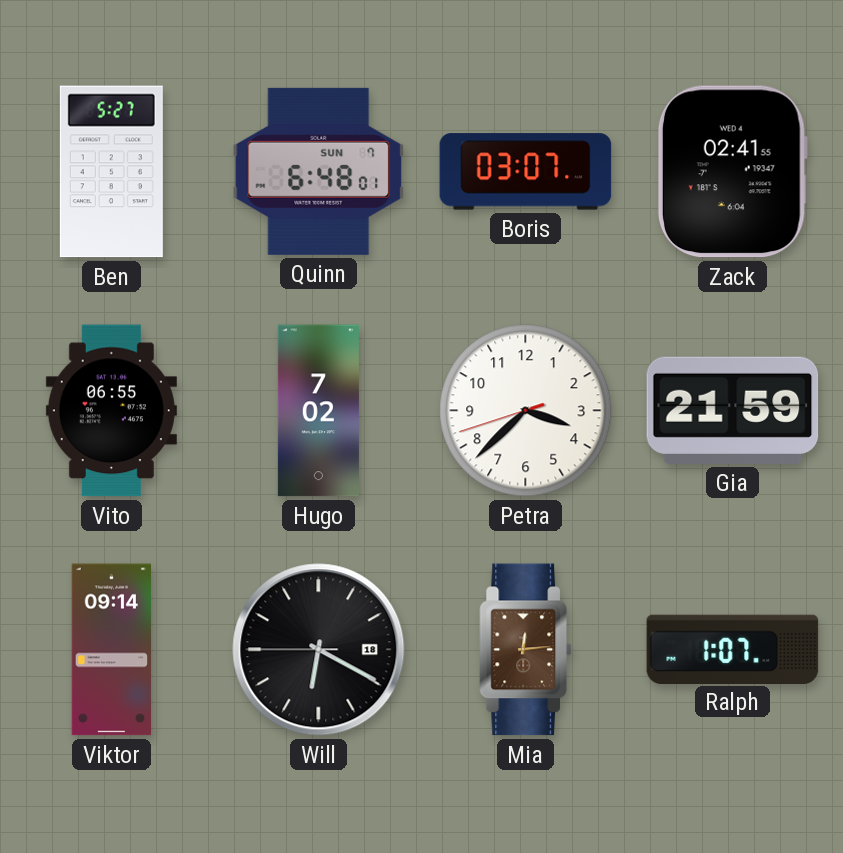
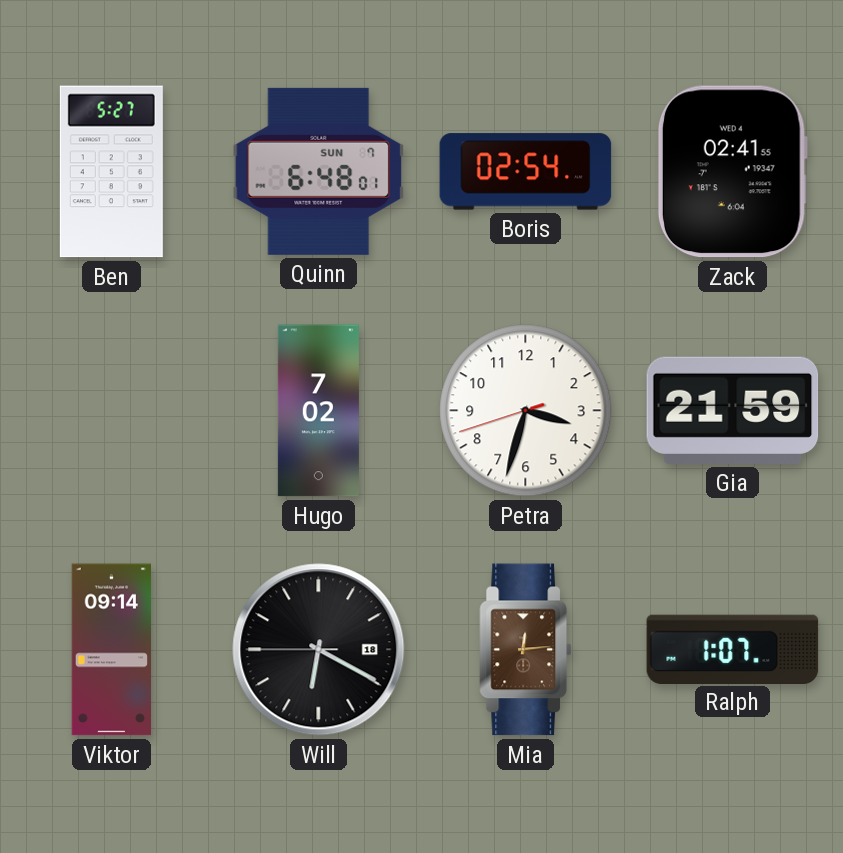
Boris: 03:07 -> 02:54 (526, 172)
Vito: 06:55 -> none (111, 411)
Petra: 3:37 -> 3:32 (526, 411)
